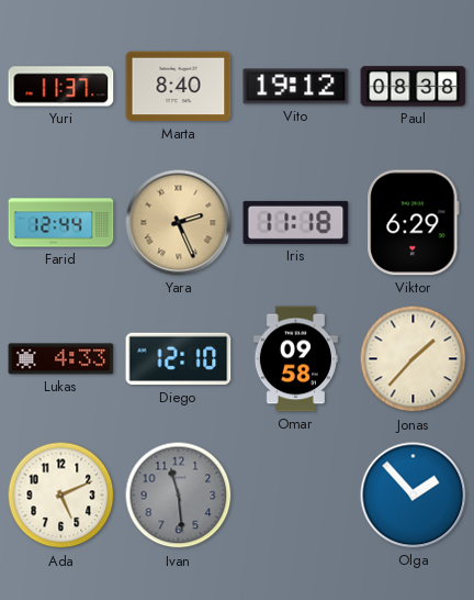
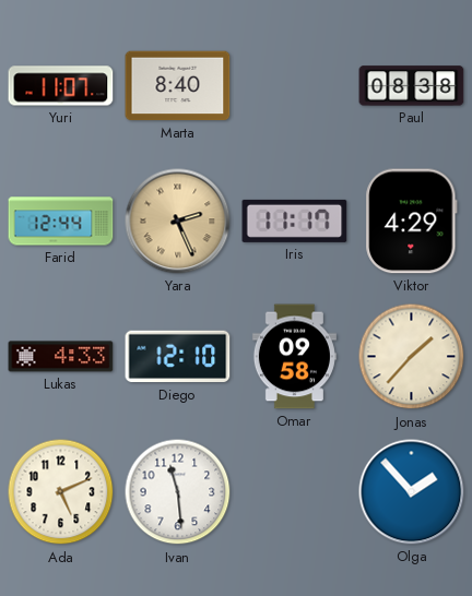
Yuri: 11:37 -> 11:07 (61, 86)
Vito: 19:12 -> none (296, 87)
Iris: 11:18 -> 11:17 (295, 220)
Viktor: 6:29 -> 4:29 (412, 222)
Ivan dial: grey -> white (178, 492)
